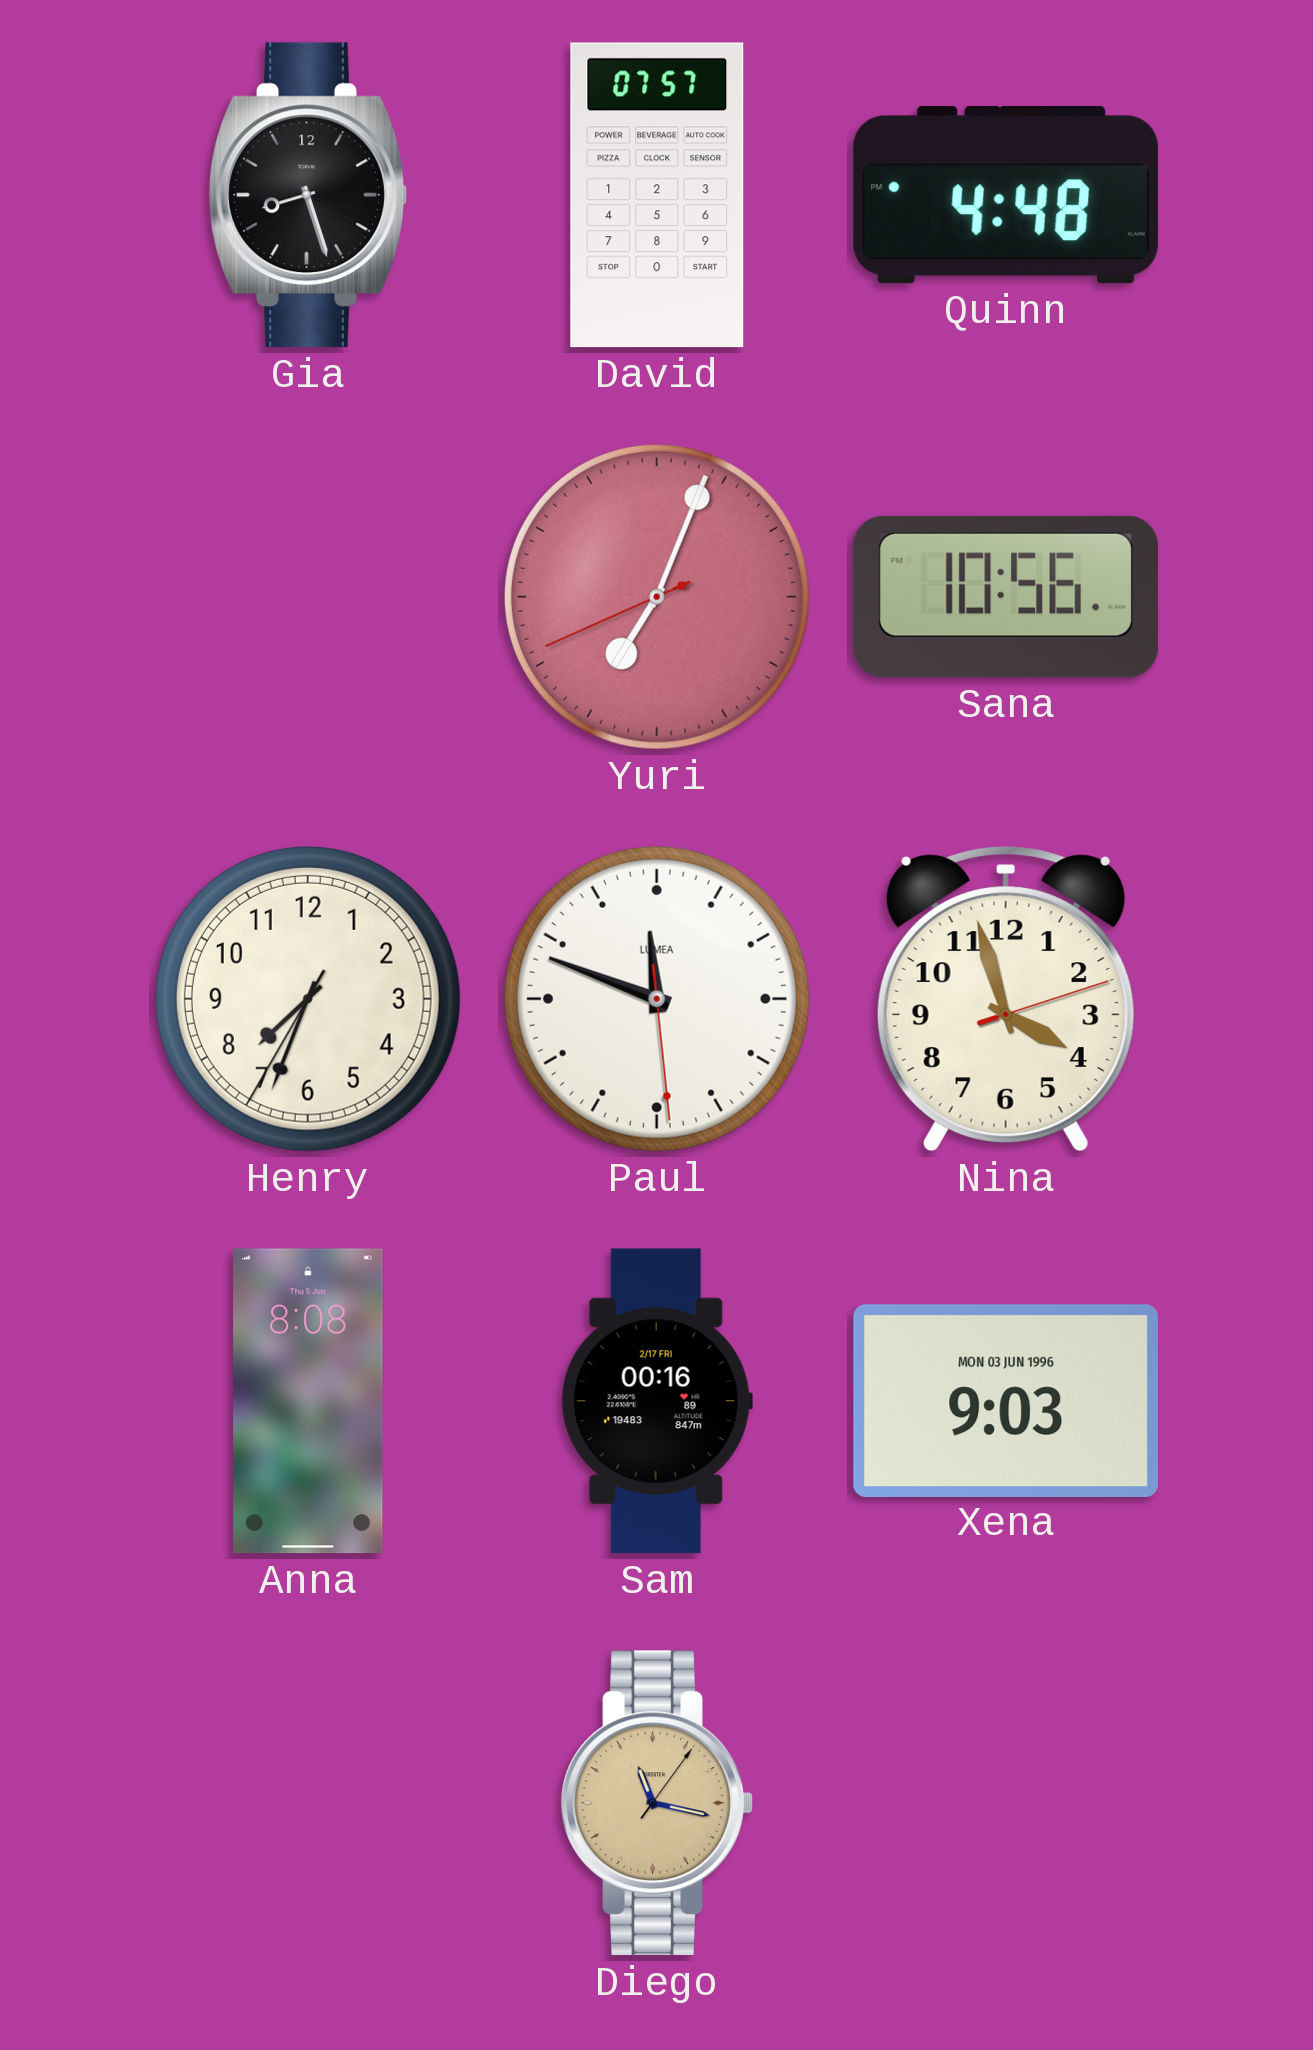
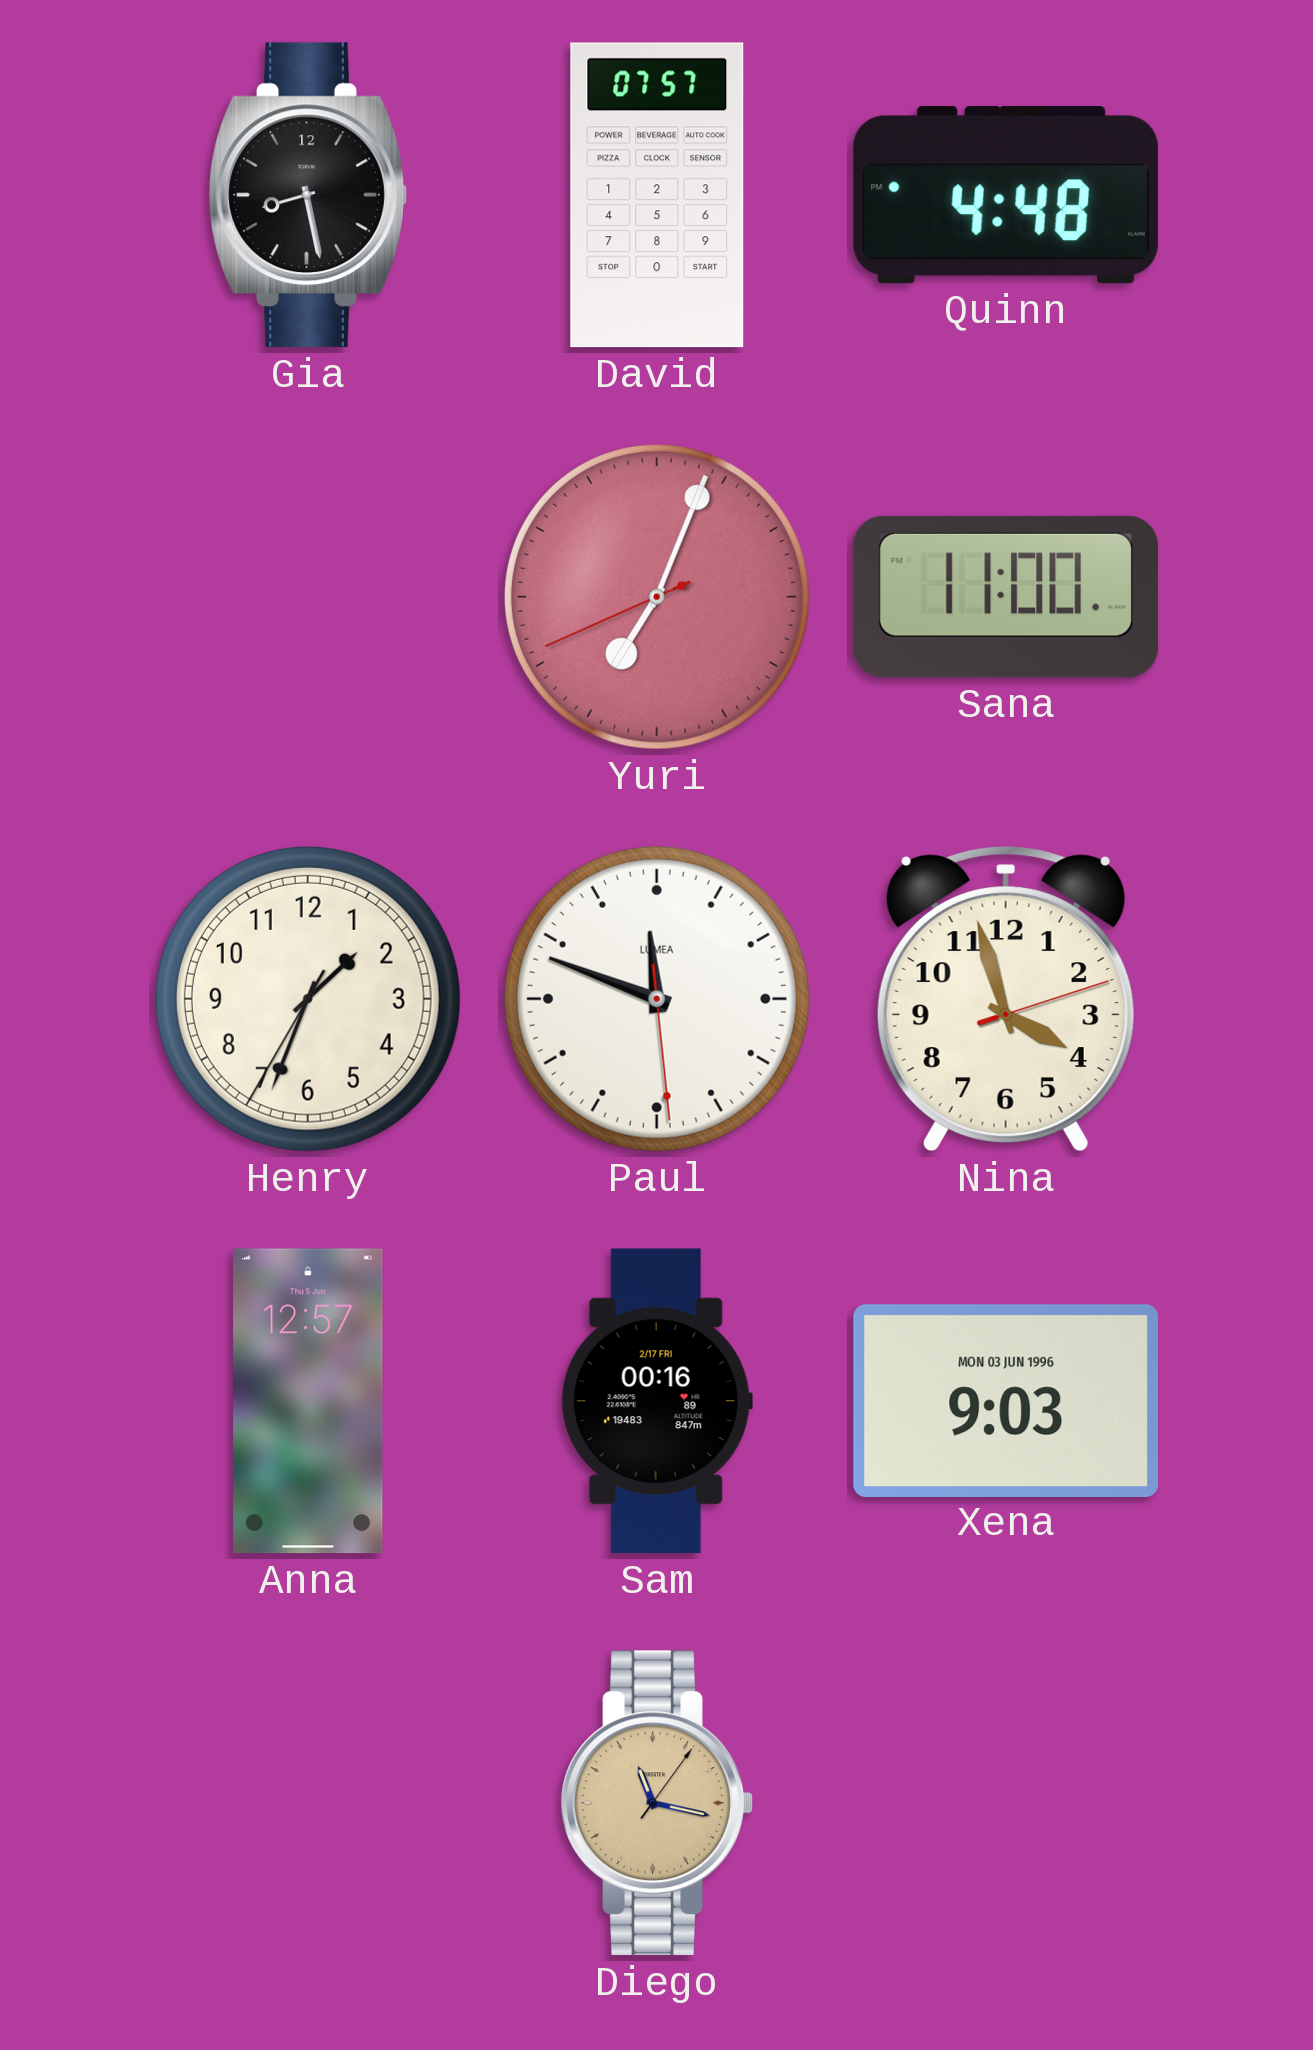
Gia: 8:27 -> 8:28 (308, 195)
Sana: 10:56 -> 11:00 (1006, 597)
Henry: 7:33 -> 1:33 (308, 999)
Anna: 8:08 -> 12:57 (308, 1401)
